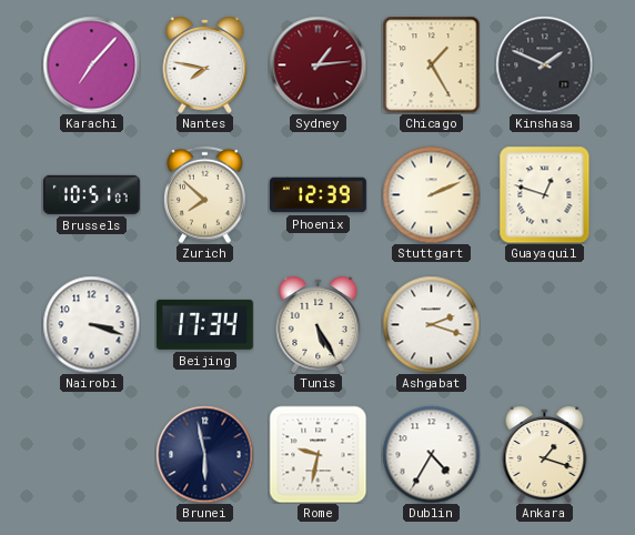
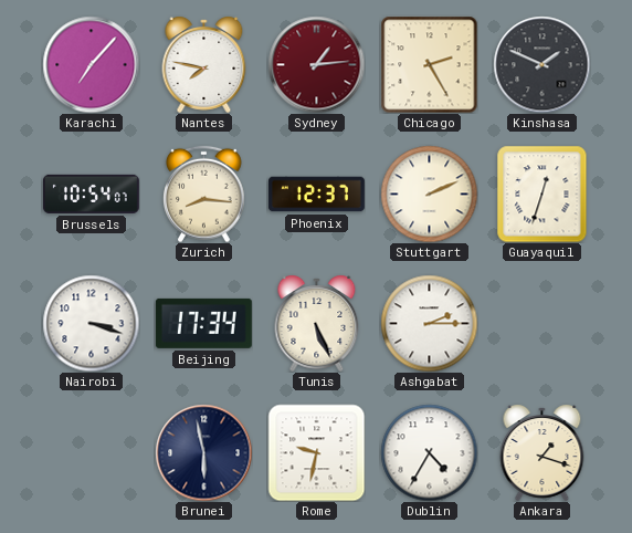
Chicago: 1:25 -> 2:25 (429, 64)
Brussels: 10:51 -> 10:54 (91, 194)
Zurich: 7:52 -> 8:16 (204, 194)
Phoenix: 12:39 -> 12:37 (316, 195)
Guayaquil: 12:48 -> 12:33 (543, 194)
Tunis: 5:25 -> 5:26 (317, 323)
Ashgabat: 2:18 -> 2:15 (429, 323)
